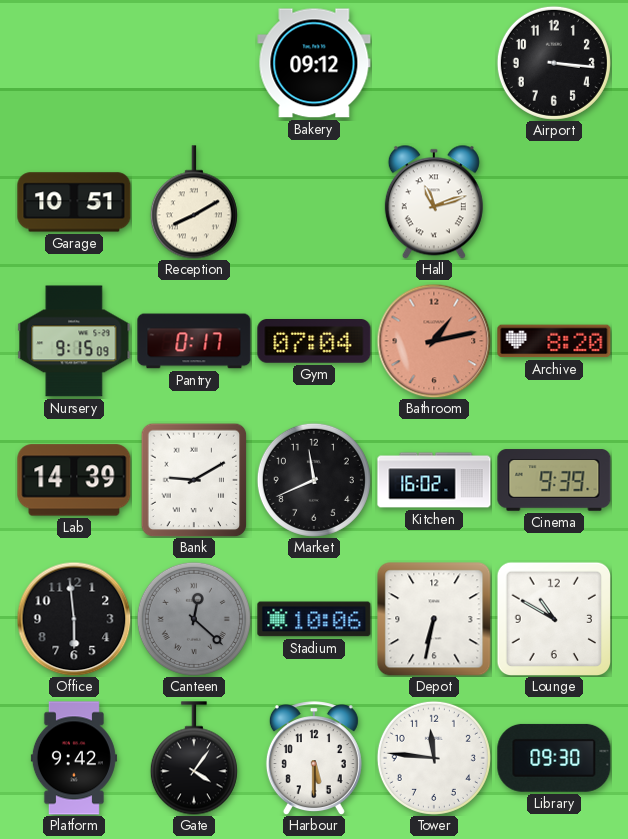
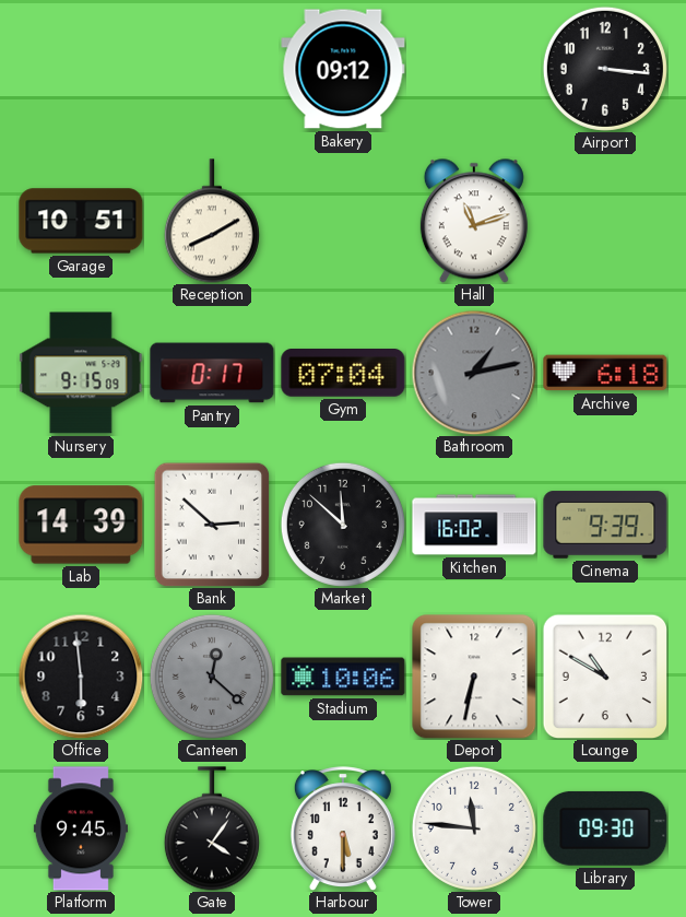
Bathroom dial: salmon -> grey (474, 373)
Archive: 8:20 -> 6:18 (605, 373)
Bank: 9:10 -> 2:52 (212, 525)
Market: 11:41 -> 11:52 (343, 525)
Platform: 9:42 -> 9:45 (81, 828)
